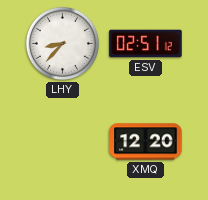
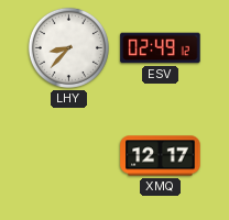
ESV: 02:51 -> 02:49 (161, 48)
XMQ: 12:20 -> 12:17 (161, 156)
